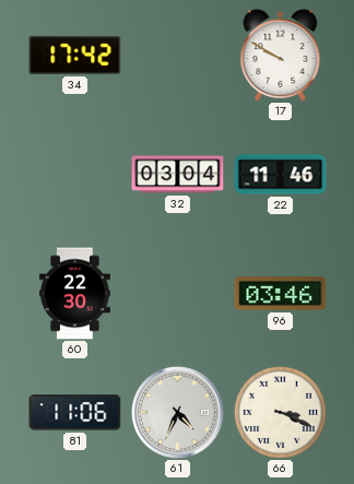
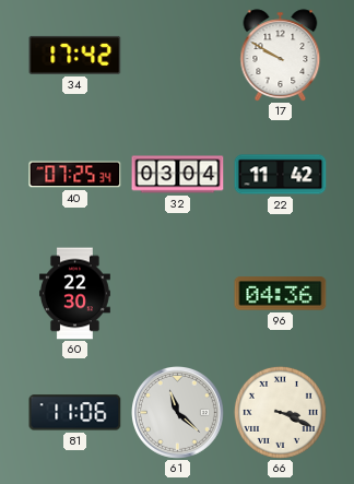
40: none -> 07:25 (75, 175)
22: 11:46 -> 11:42 (281, 175)
96: 03:46 -> 04:36 (281, 294)
61: 4:34 -> 11:22 (178, 413)
